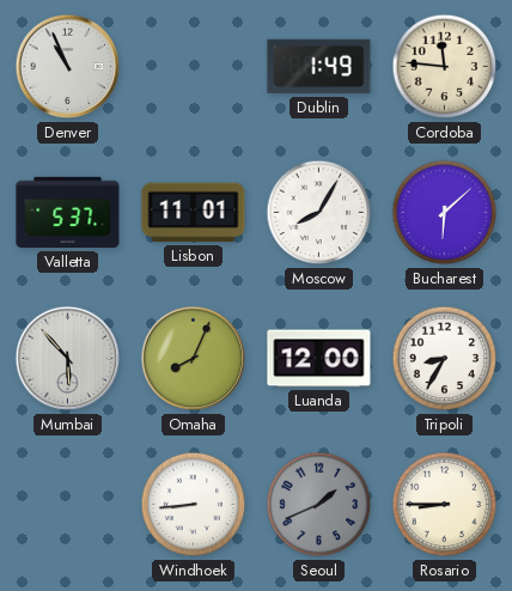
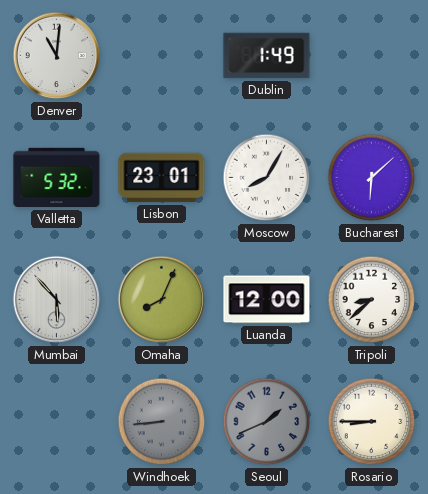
Denver: 10:56 -> 11:01 (57, 56)
Cordoba: 11:46 -> none (445, 67)
Valletta: 5:37 -> 5:32 (57, 178)
Lisbon: 11:01 -> 23:01 (162, 178)
Tripoli: 8:35 -> 8:38 (372, 300)
Windhoek dial: white -> grey (162, 422)
